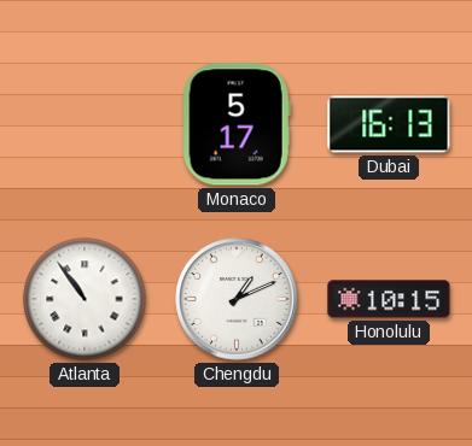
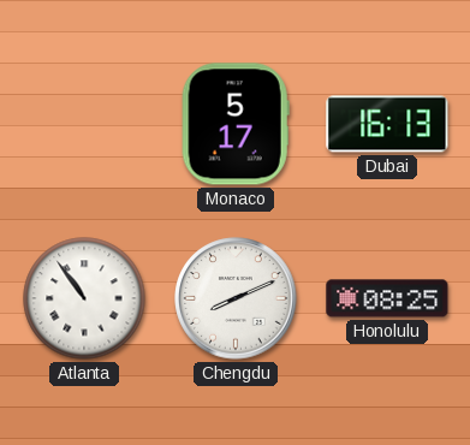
Chengdu: 1:11 -> 8:11 (236, 298)
Honolulu: 10:15 -> 08:25 (387, 298)
